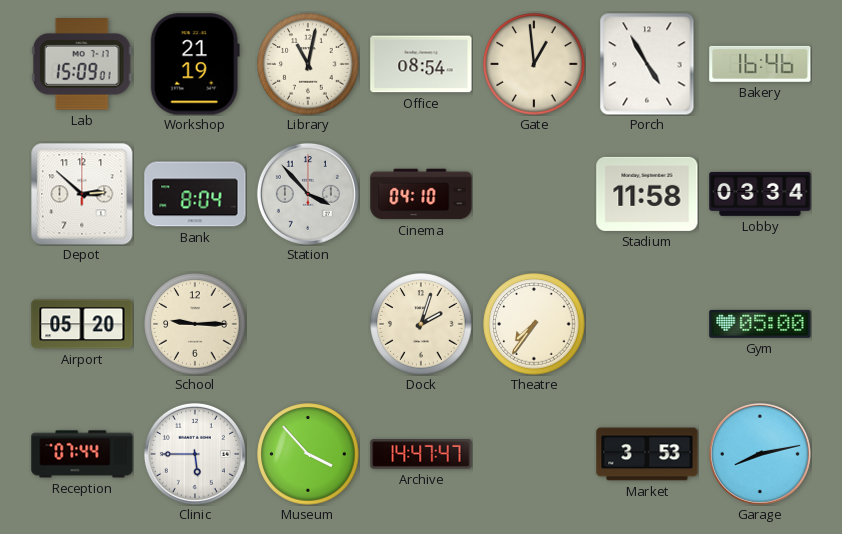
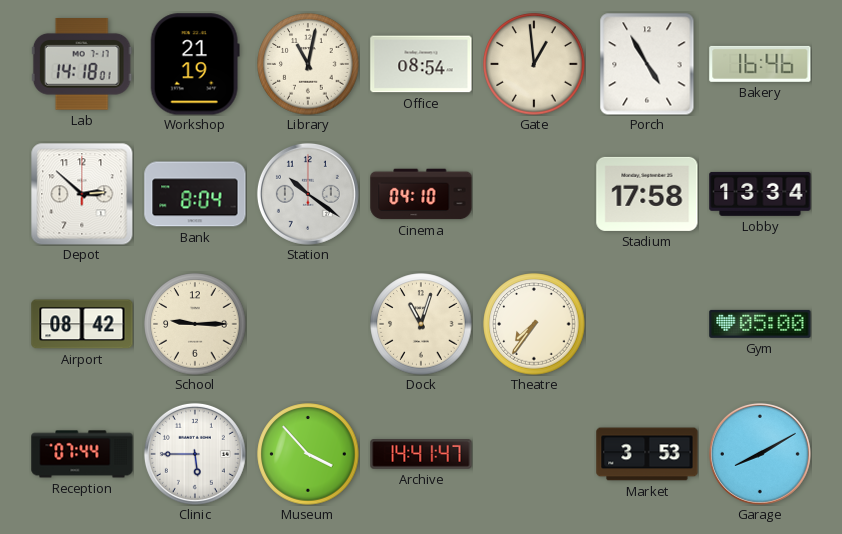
Lab: 15:09 -> 14:18 (82, 65)
Station: 3:53 -> 10:21 (308, 194)
Stadium: 11:58 -> 17:58 (647, 194)
Lobby: 03:34 -> 13:34 (760, 194)
Airport: 05:20 -> 08:42 (82, 324)
Dock: 2:03 -> 11:03 (421, 324)
Archive: 14:47 -> 14:41 (421, 455)
Garage: 8:13 -> 8:10 (760, 454)
